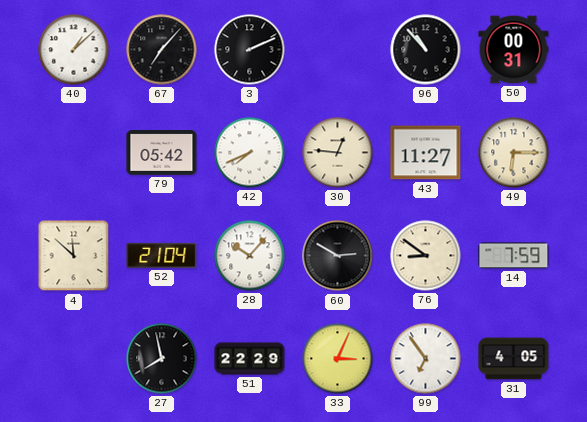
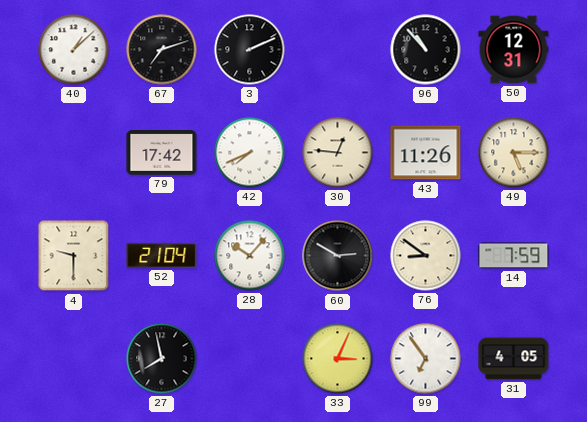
67: 7:07 -> 7:12 (162, 50)
50: 00:31 -> 12:31 (514, 50)
79: 05:42 -> 17:42 (162, 153)
43: 11:27 -> 11:26 (426, 153)
49: 6:15 -> 5:15 (514, 153)
4: 11:52 -> 9:30 (74, 256)
51: 22:29 -> none (250, 359)
